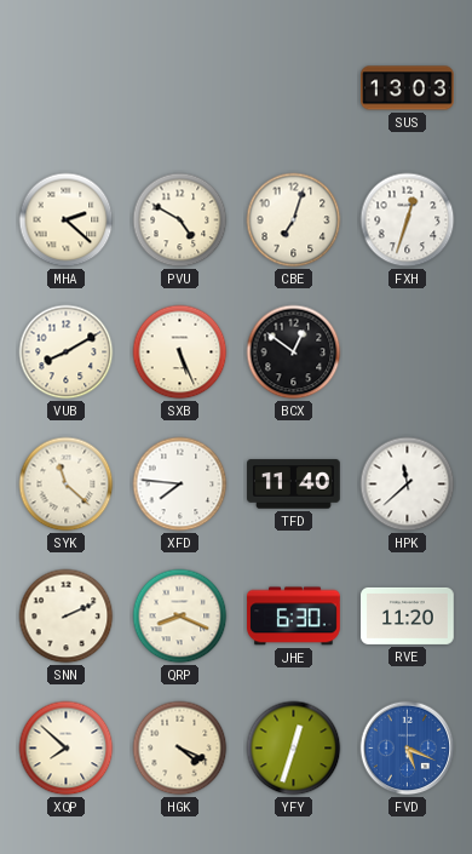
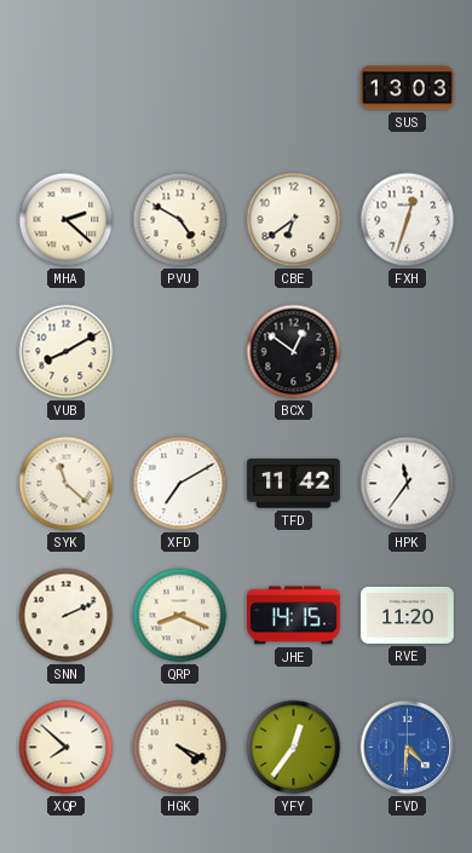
CBE: 7:03 -> 6:39 (294, 220)
SXB: 5:26 -> none (180, 353)
XFD: 7:46 -> 7:10 (180, 484)
TFD: 11:40 -> 11:42 (294, 484)
HPK: 11:38 -> 11:36 (408, 484)
JHE: 6:30 -> 14:15 (294, 616)
YFY: 12:33 -> 12:36 (294, 748)
FVD: 5:19 -> 4:31 (408, 748)
